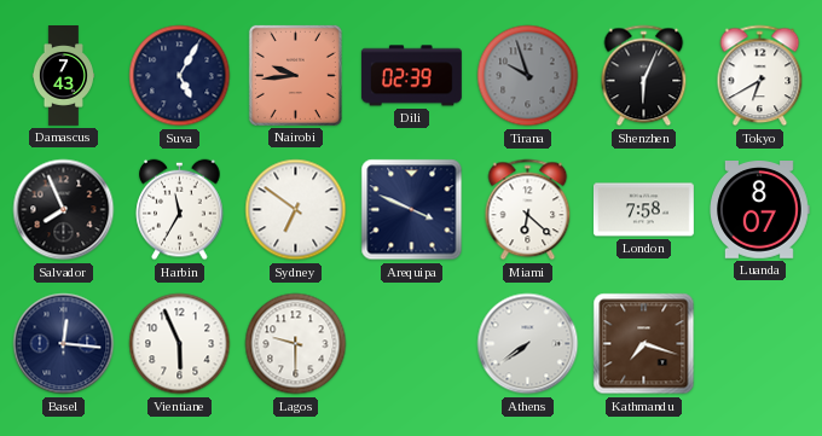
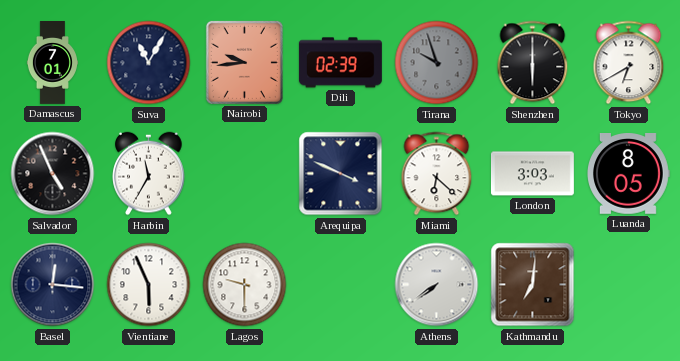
Damascus: 7:43 -> 7:01 (52, 63)
Suva: 5:05 -> 11:05 (149, 63)
Shenzhen: 6:04 -> 6:00 (533, 63)
Salvador: 7:56 -> 4:56 (53, 174)
Sydney: 6:51 -> none (296, 210)
London: 7:58 -> 3:03 (532, 174)
Luanda: 8:07 -> 8:05 (629, 174)
Kathmandu: 7:18 -> 7:01 (533, 285)
